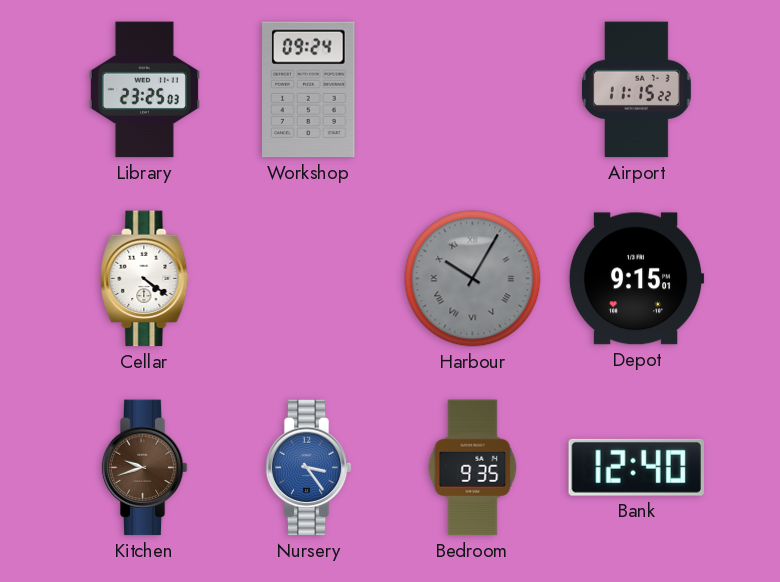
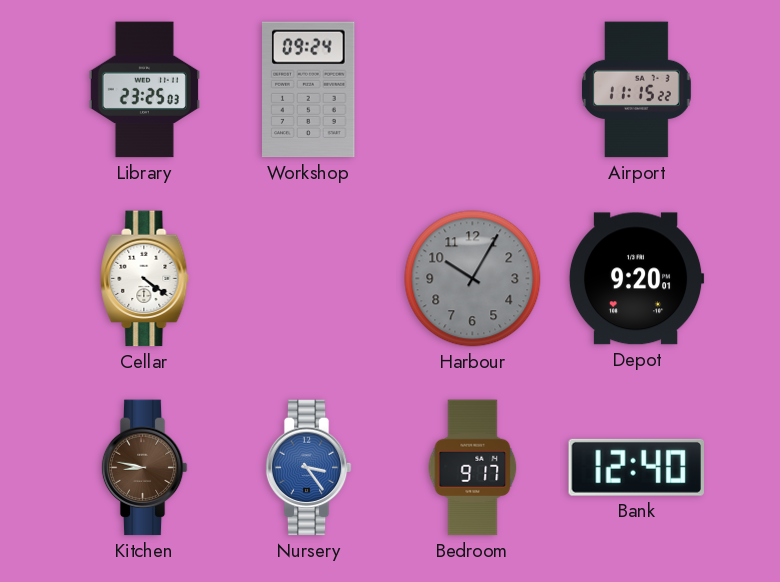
Harbour numerals: Roman -> Arabic (473, 279)
Depot: 9:15 -> 9:20 (636, 279)
Kitchen: 9:42 -> 8:47 (144, 468)
Bedroom: 9:35 -> 9:17 (473, 468)
